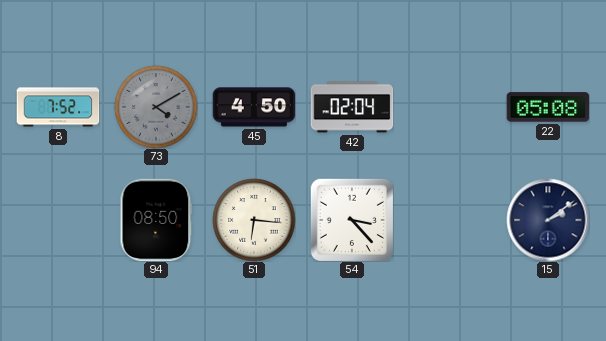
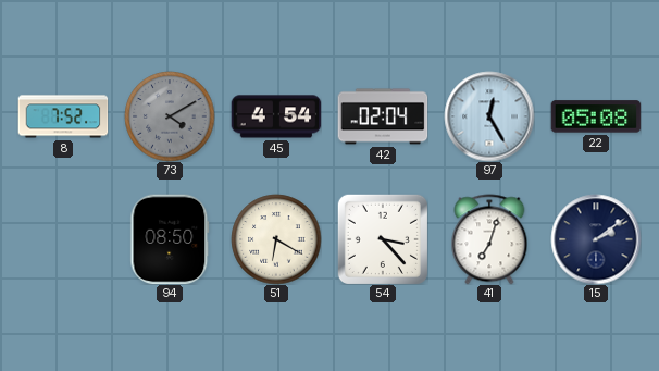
45: 4:50 -> 4:54 (276, 116)
97: none -> 12:25 (489, 116)
51: 6:16 -> 6:20 (276, 239)
41: none -> 7:03 (489, 239)
